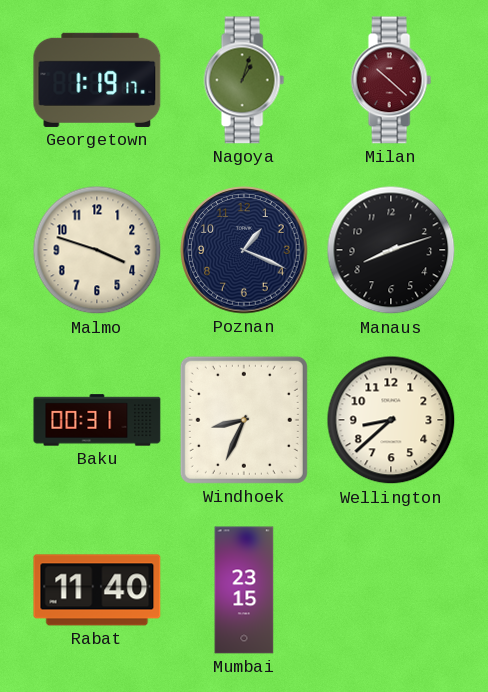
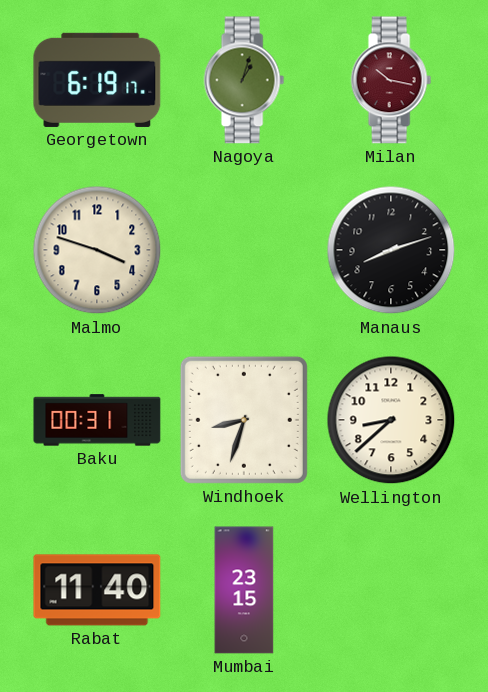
Georgetown: 1:19 -> 6:19 (97, 80)
Milan: 10:22 -> 10:17 (391, 80)
Poznan: 1:19 -> none (244, 250)
Windhoek: 8:34 -> 8:33 (244, 420)
